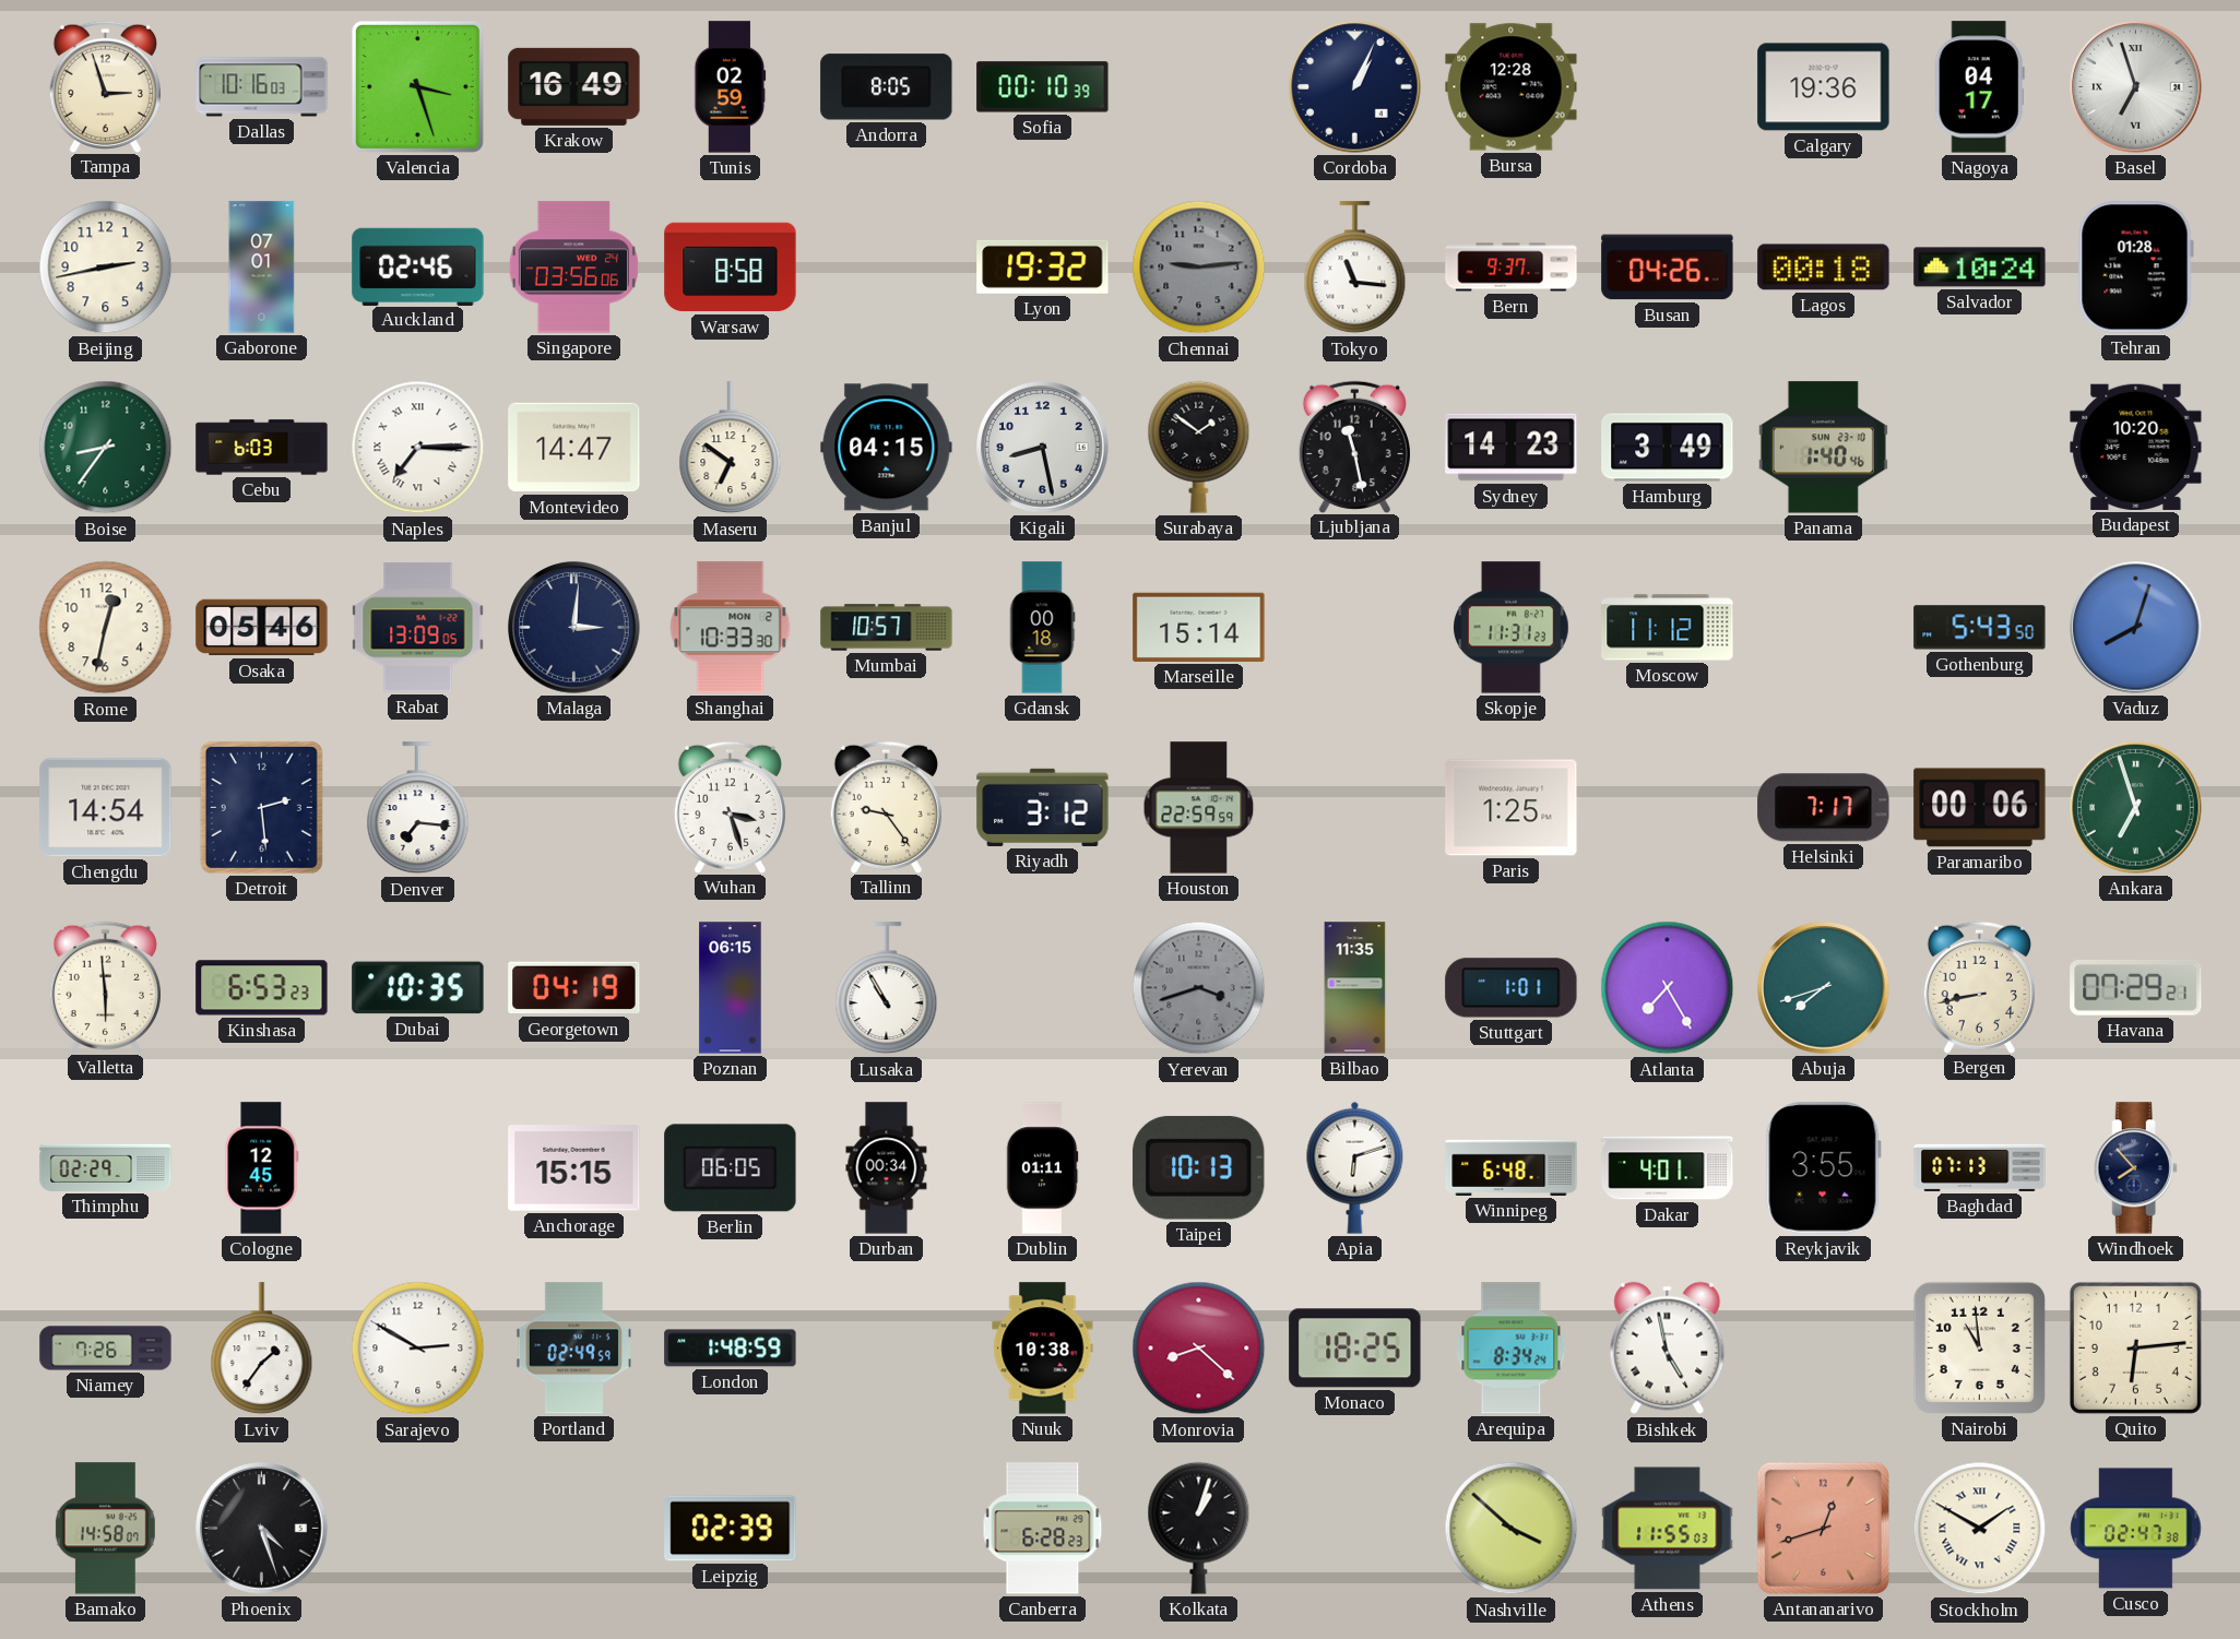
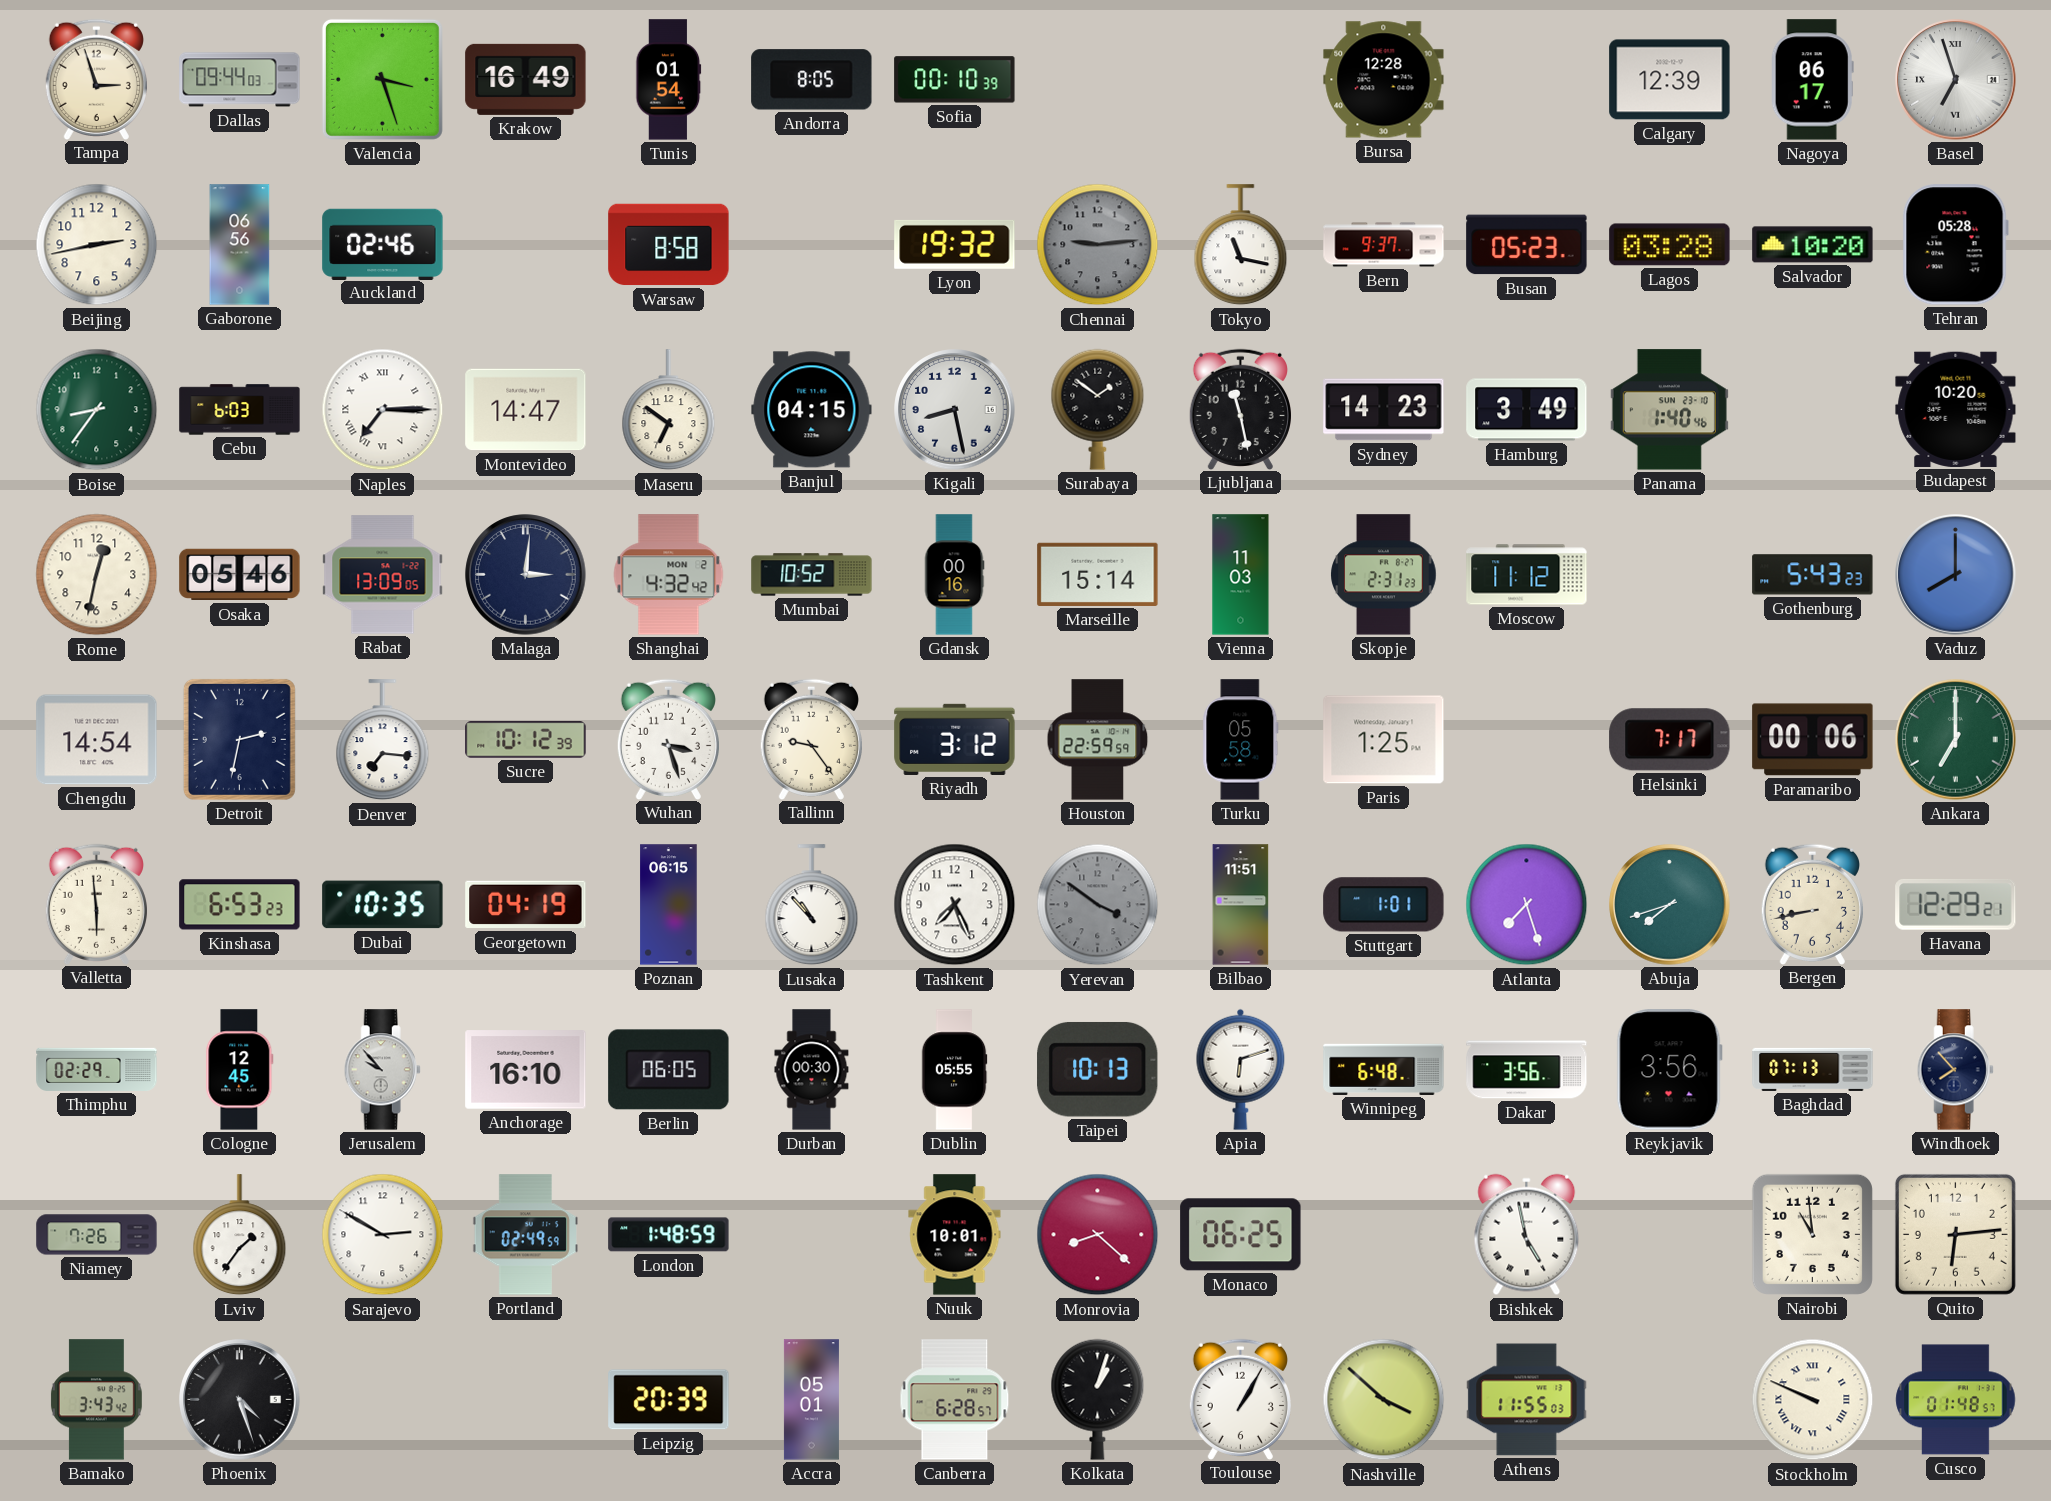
Dallas: 10:16 -> 09:44 (240, 80)
Tunis: 02:59 -> 01:54 (669, 80)
Cordoba: 1:04 -> none (1355, 87)
Calgary: 19:36 -> 12:39 (1670, 80)
Nagoya: 04:17 -> 06:17 (1812, 80)
Gaborone: 07:01 -> 06:56 (240, 245)
Singapore: 03:56 -> none (573, 268)
Tokyo: 11:16 -> 11:17 (1241, 245)
Busan: 04:26 -> 05:23 (1527, 245)
Lagos: 00:18 -> 03:28 (1670, 245)
Salvador: 10:24 -> 10:20 (1813, 245)
Tehran: 01:28 -> 05:28 (1955, 245)
Shanghai: 10:33 -> 4:32 (669, 575)
Mumbai: 10:57 -> 10:52 (812, 575)
Gdansk: 00:18 -> 00:16 (954, 575)
Vienna: none -> 11:03 (1241, 575)
Skopje: 11:31 -> 2:31 (1384, 575)
Gothenburg: 5:43:50 -> 5:43:23 (1813, 575)
Vaduz: 8:03 -> 8:00 (1956, 575)
Detroit: 2:29 -> 2:32 (239, 739)
Sucre: none -> 10:12 (526, 740)
Turku: none -> 05:58 (1241, 740)
Ankara: 6:57 -> 7:00 (1956, 740)
Lusaka: 10:55 -> 10:53 (812, 905)
Tashkent: none -> 7:26 (955, 905)
Yerevan: 3:42 -> 3:51 (1098, 905)
Bilbao: 11:35 -> 11:51 (1241, 905)
Atlanta: 7:25 -> 7:27 (1527, 905)
Havana: 07:29 -> 12:29 (1956, 904)
Jerusalem: none -> 9:53 (382, 1070)
Anchorage: 15:15 -> 16:10 (526, 1070)
Durban: 00:34 -> 00:30 (812, 1070)
Dublin: 01:11 -> 05:55 (954, 1070)
Dakar: 4:01 -> 3:56 (1527, 1070)
Reykjavik: 3:55 -> 3:56 (1669, 1070)
Nuuk: 10:38 -> 10:01 (955, 1235)
Monaco: 18:25 -> 06:25 (1241, 1235)
Arequipa: 8:34 -> none (1512, 1349)
Bamako: 14:58 -> 3:43 (96, 1400)
Leipzig: 02:39 -> 20:39 (669, 1400)
Accra: none -> 05:01 (811, 1400)
Canberra: 6:28:23 -> 6:28:57 (955, 1400)
Toulouse: none -> 1:05 (1240, 1399)
Antananarivo: 12:42 -> none (1823, 1528)
Stockholm: 1:50 -> 9:49 (1813, 1400)
Cusco: 02:47 -> 01:48 (1956, 1400)
